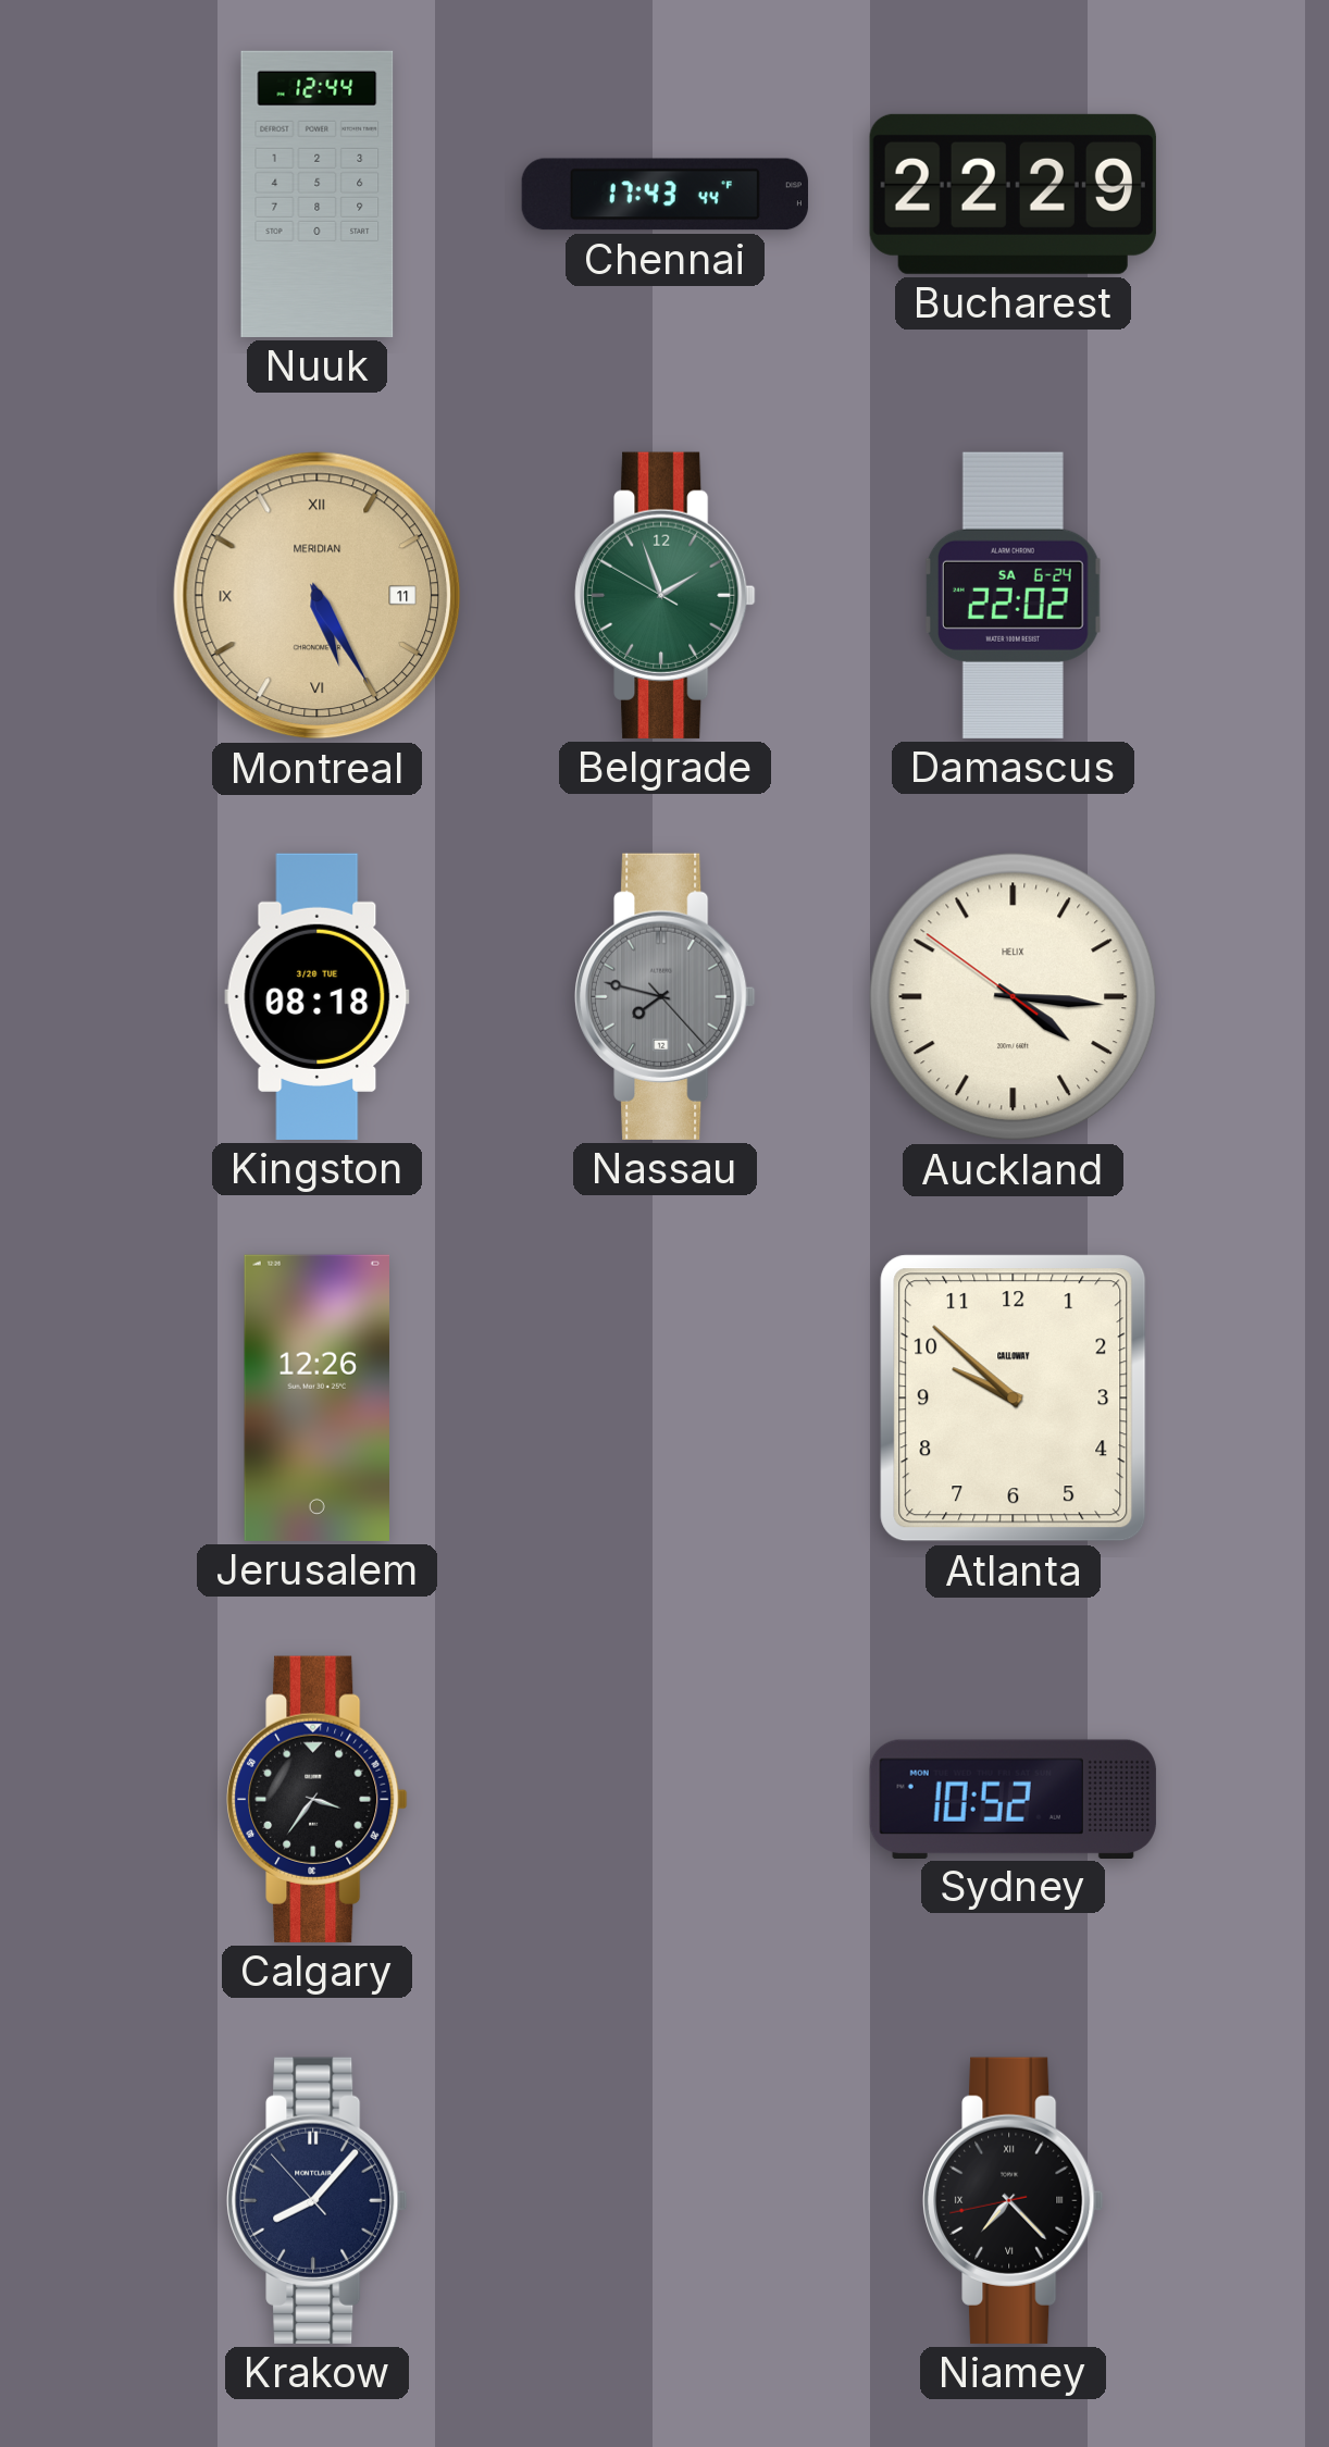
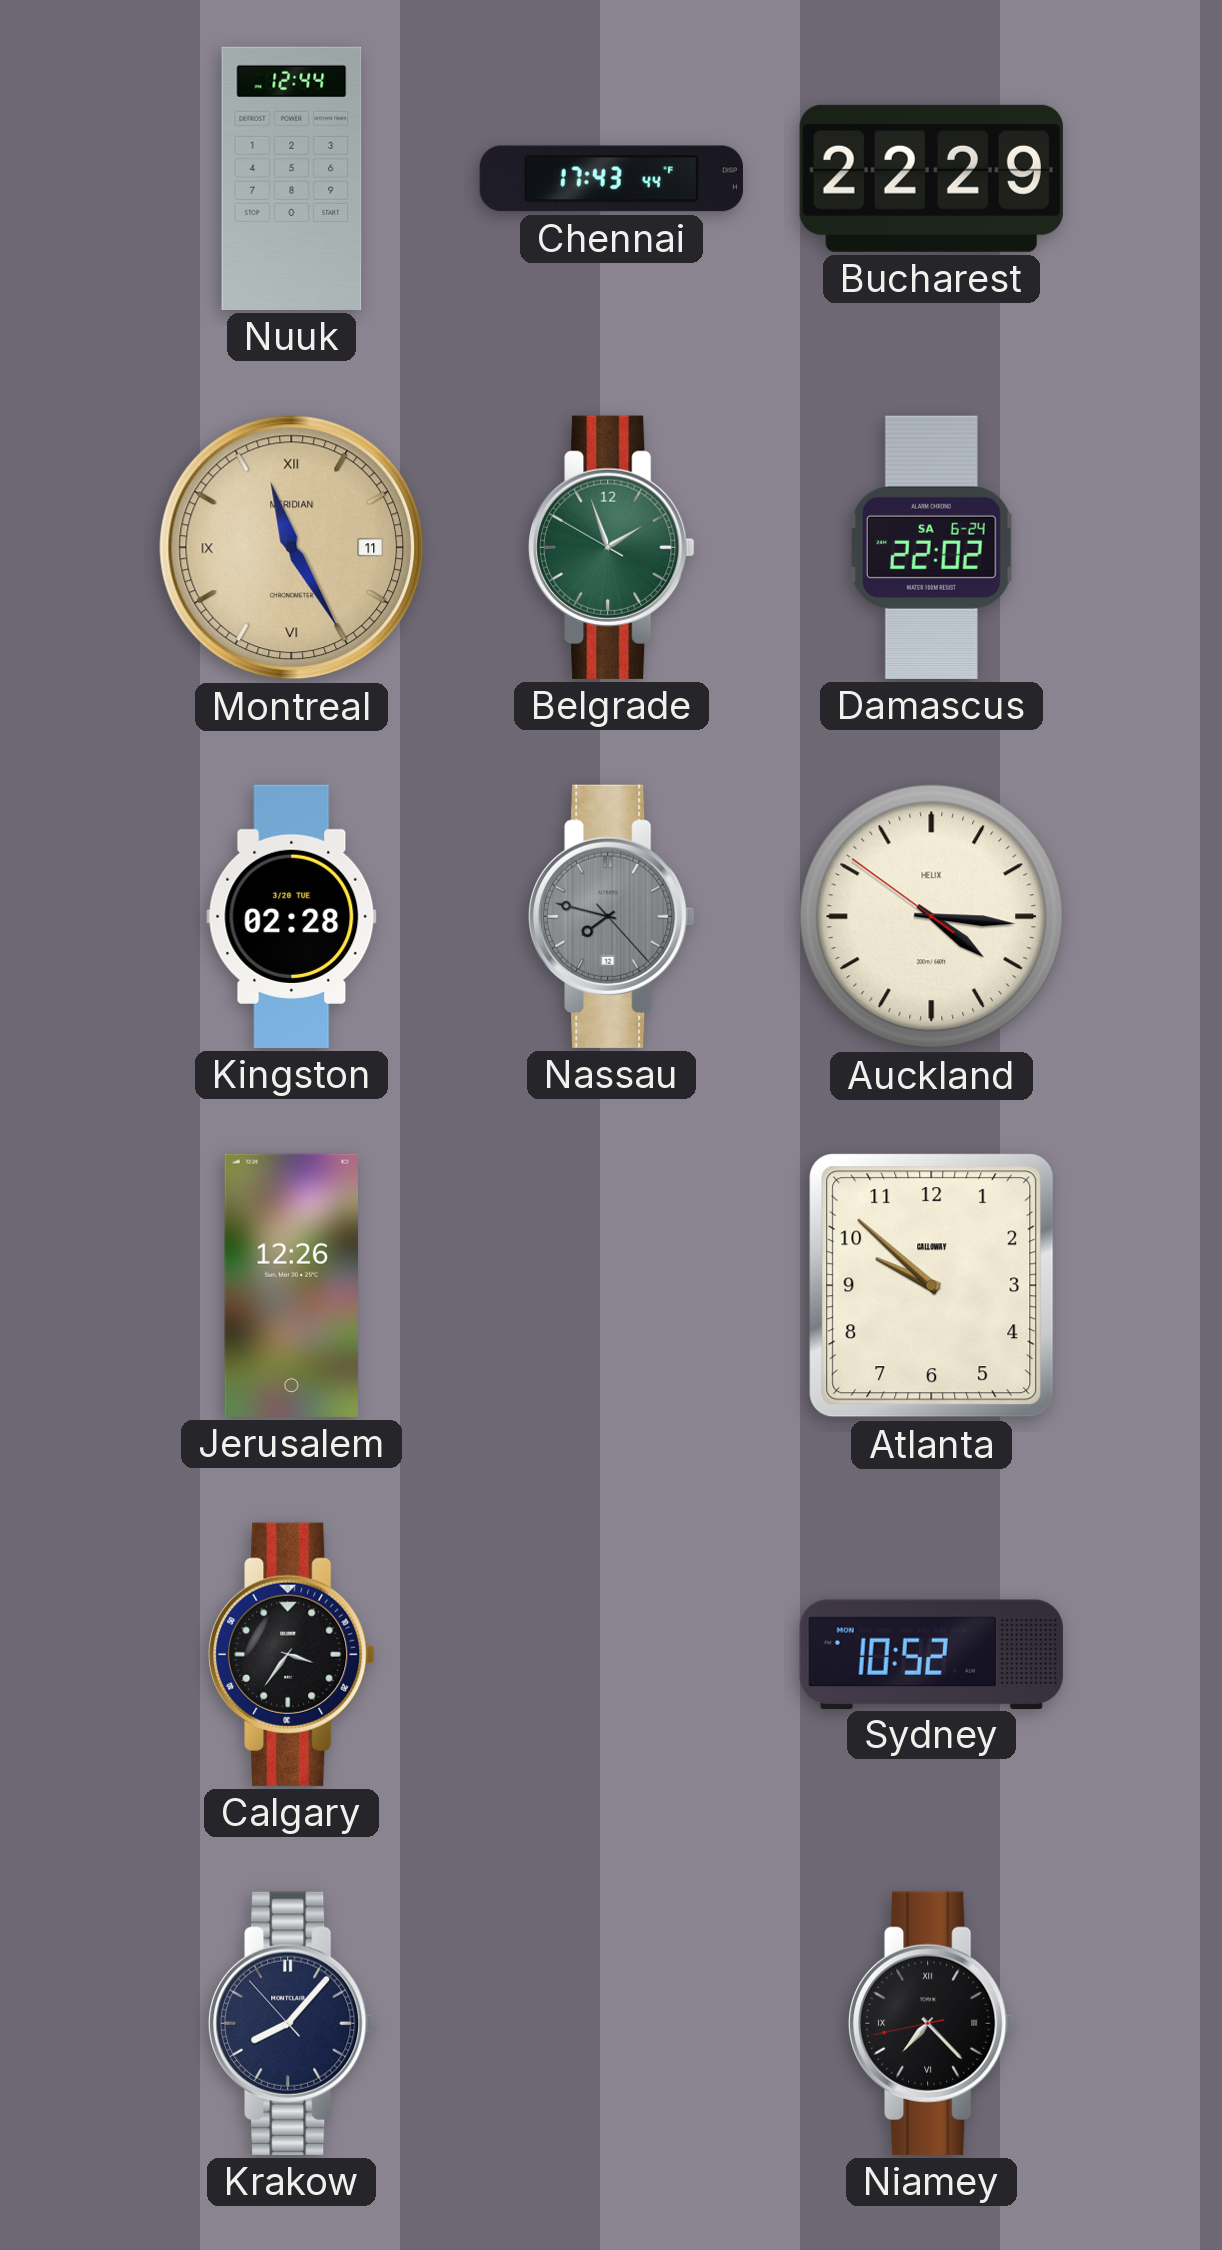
Montreal: 5:25 -> 11:25 (292, 548)
Kingston: 08:18 -> 02:28 (292, 916)
